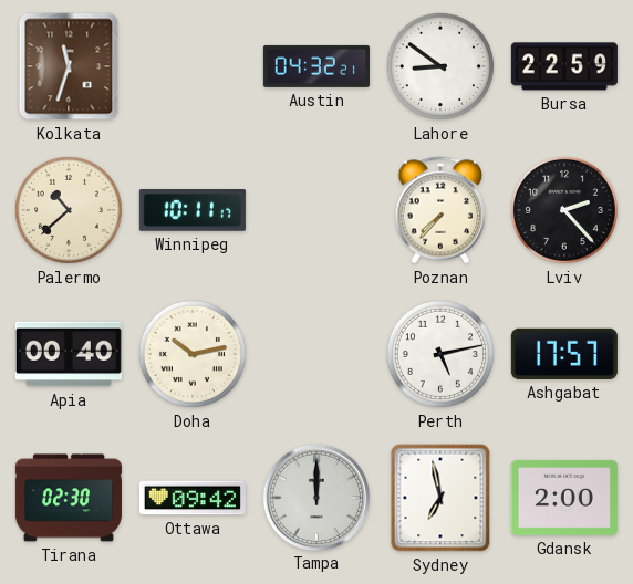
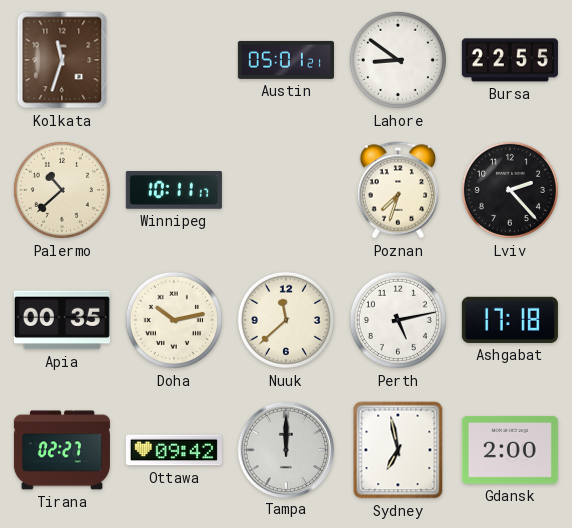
Austin: 04:32 -> 05:01 (286, 60)
Bursa: 22:59 -> 22:55 (510, 60)
Poznan: 7:37 -> 7:33 (397, 190)
Apia: 00:40 -> 00:35 (62, 320)
Nuuk: none -> 11:38 (286, 320)
Ashgabat: 17:57 -> 17:18 (510, 320)
Tirana: 02:30 -> 02:27 (62, 450)
